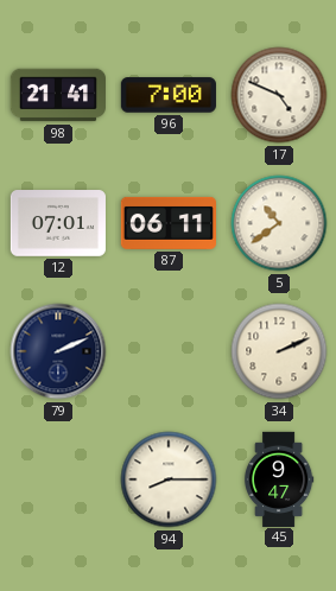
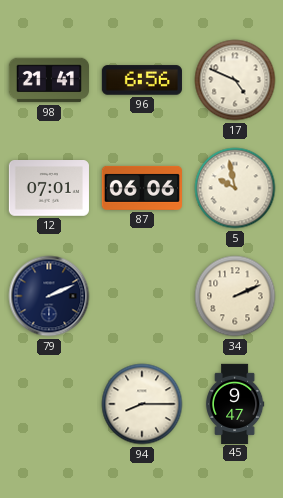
96: 7:00 -> 6:56 (142, 80)
87: 06:11 -> 06:06 (141, 188)
5: 10:39 -> 9:58 (235, 188)
